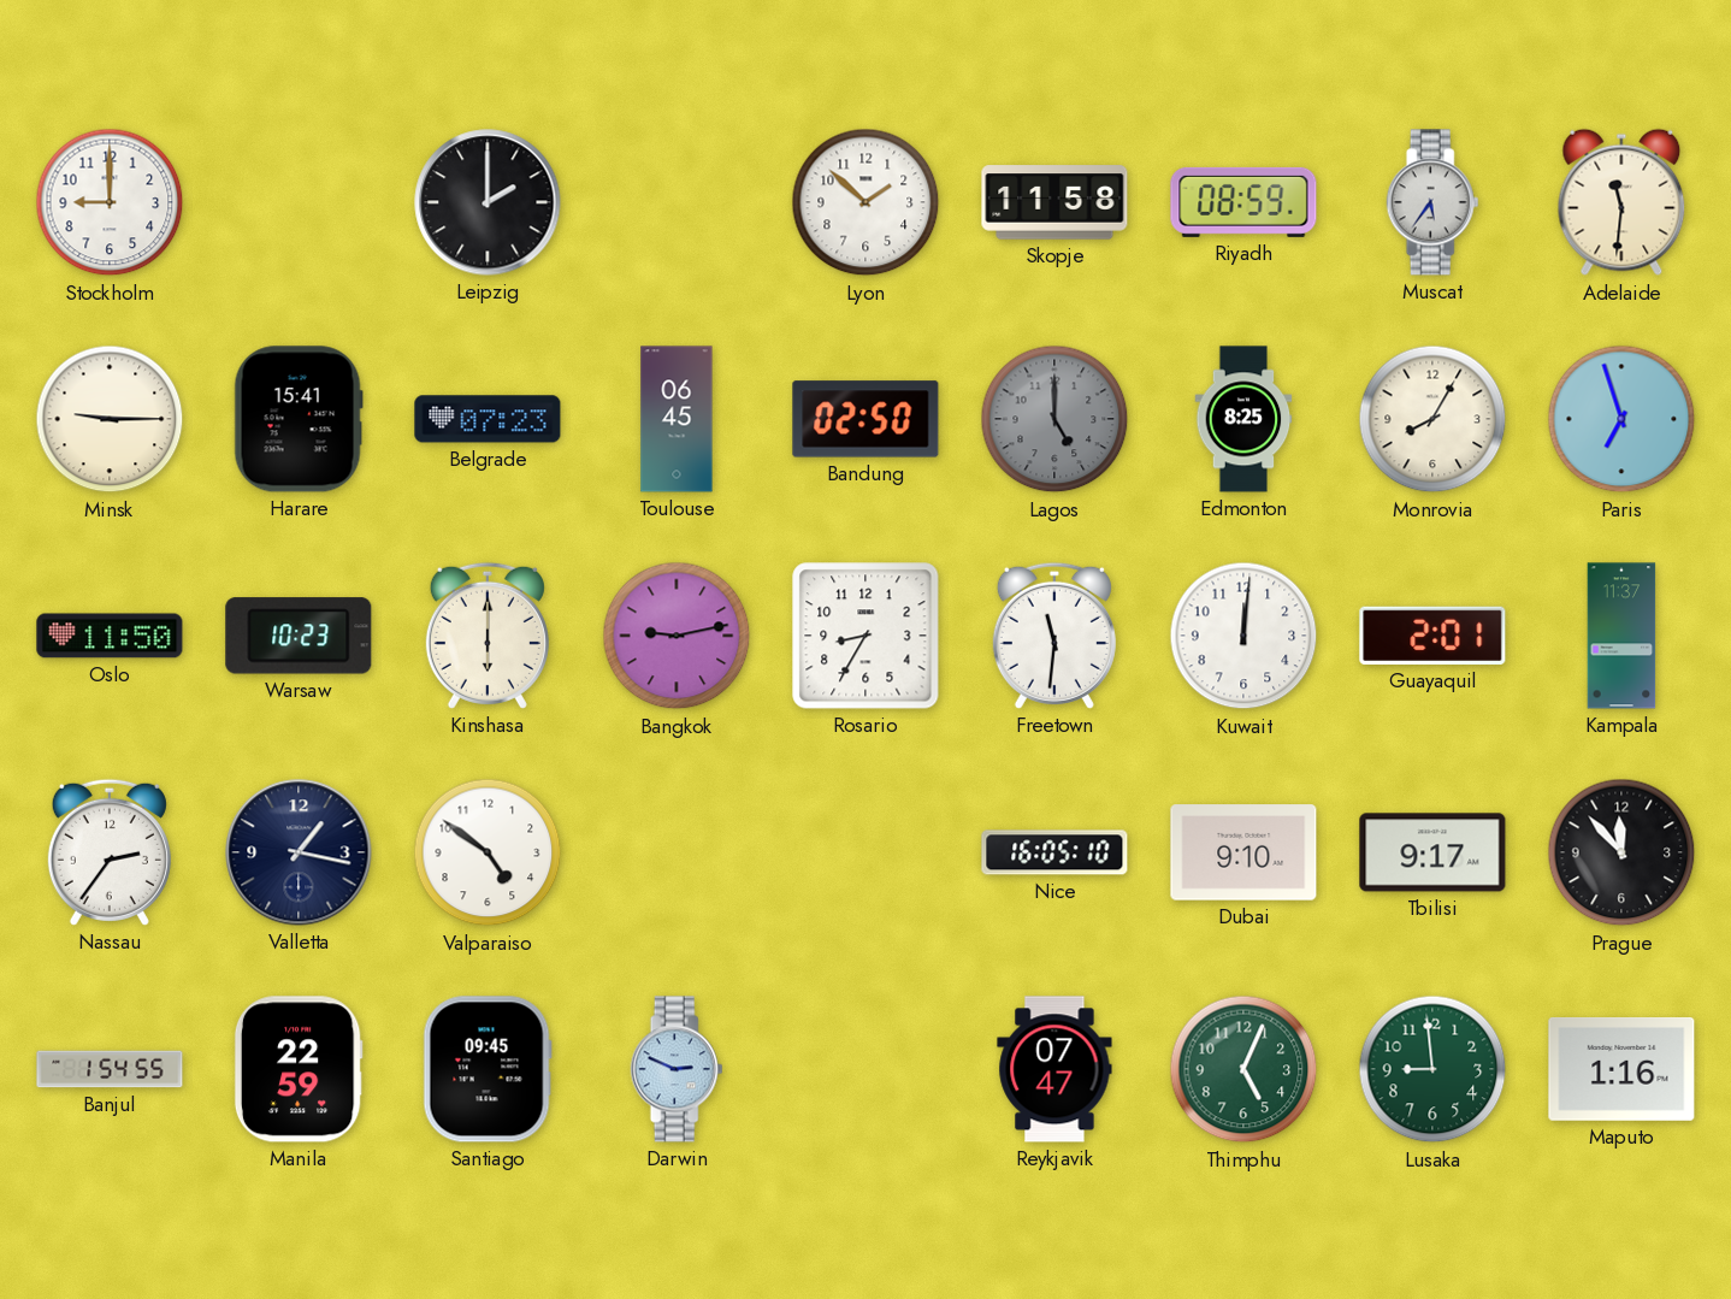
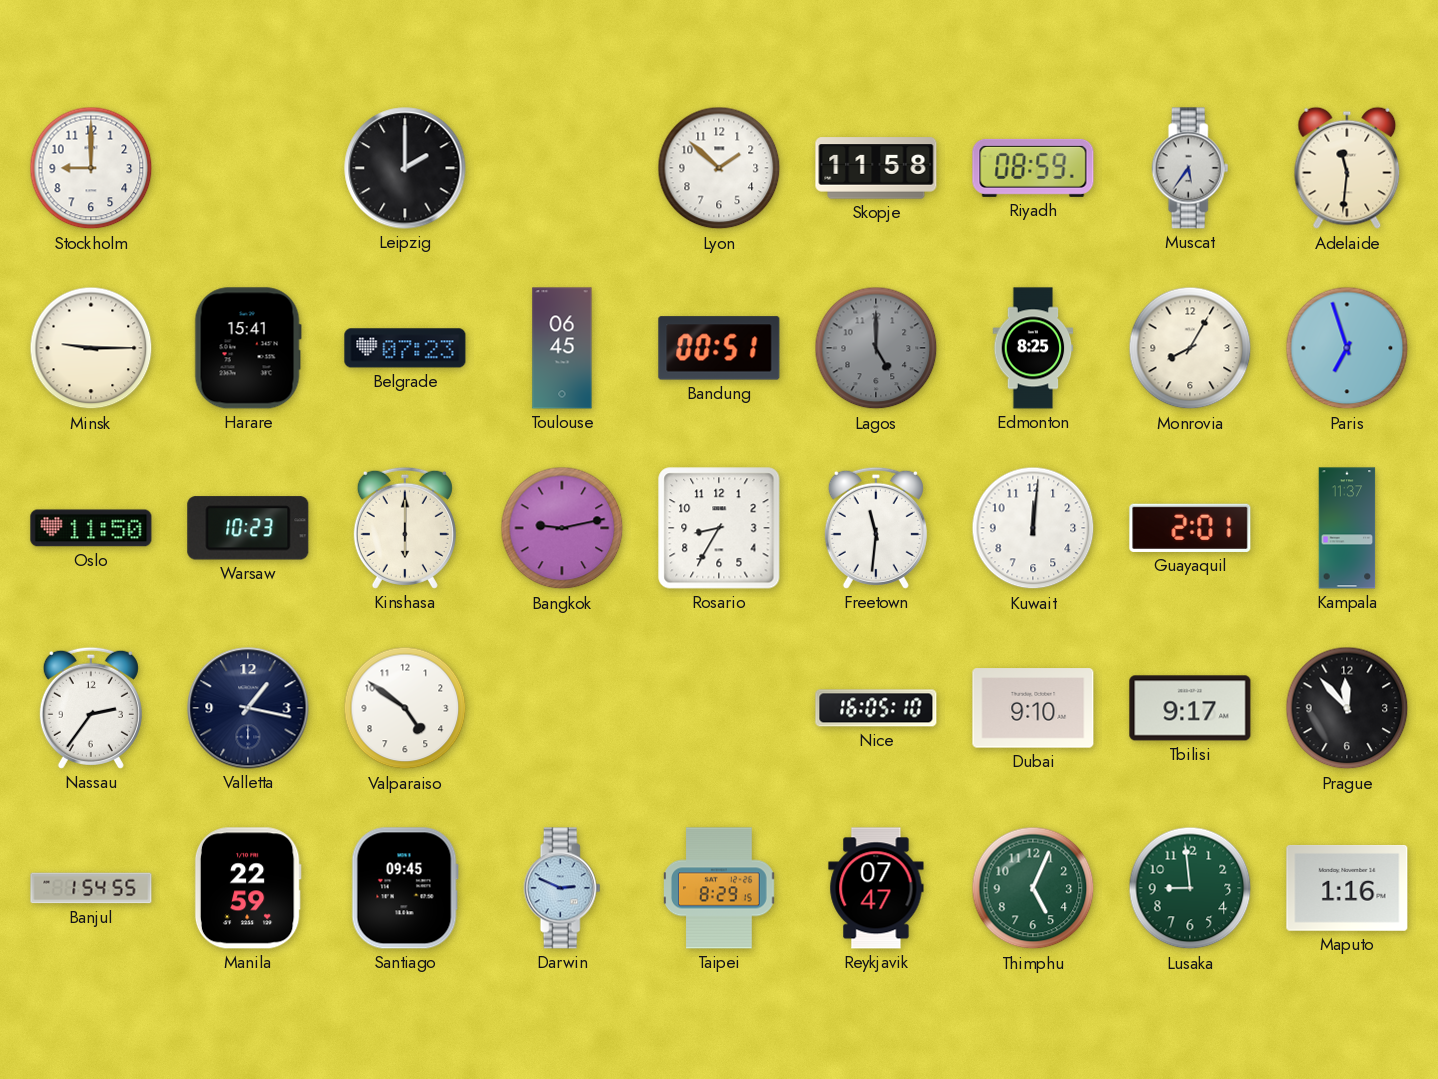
Bandung: 02:50 -> 00:51 (719, 348)
Taipei: none -> 8:29 (720, 888)
